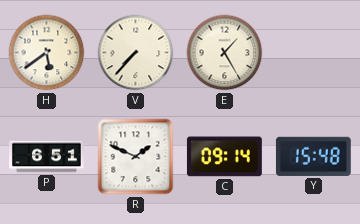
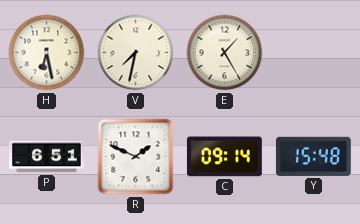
H: 5:39 -> 6:28 (47, 53)
V: 7:37 -> 7:32 (136, 53)
